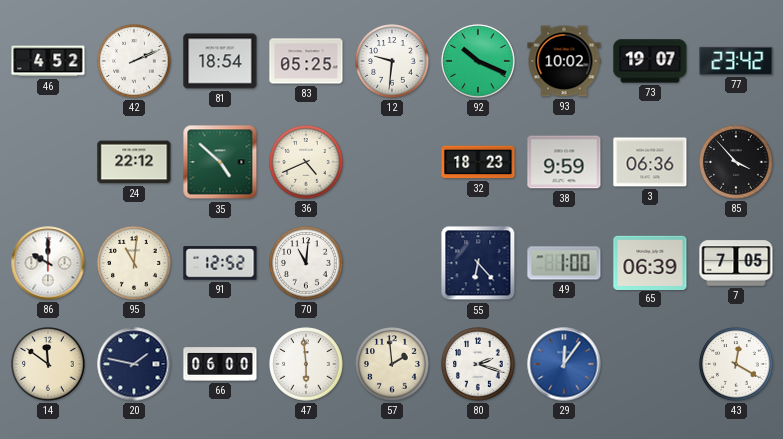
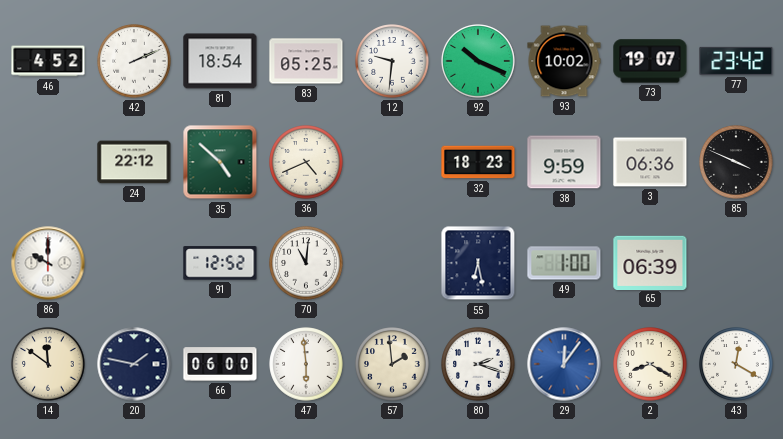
85: 3:53 -> 3:49 (736, 162)
95: 11:01 -> none (134, 263)
55: 6:23 -> 6:28 (478, 263)
7: 7:05 -> none (736, 263)
2: none -> 8:20 (650, 364)
